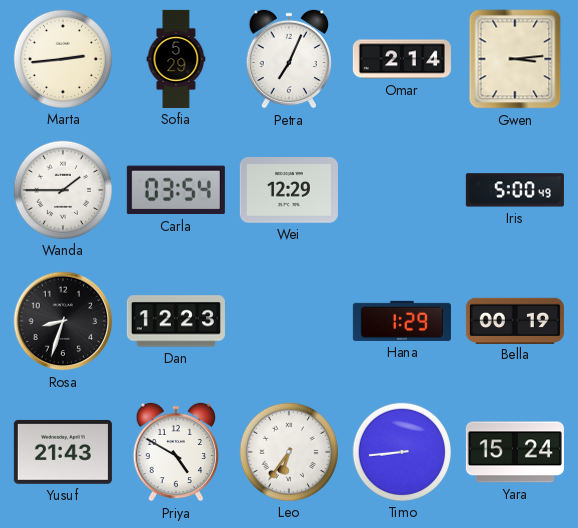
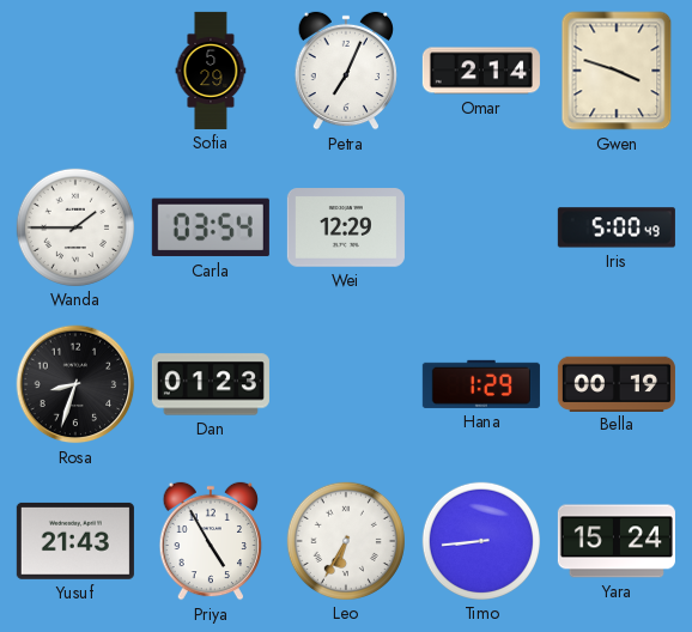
Marta: 2:44 -> none (63, 59)
Gwen: 3:14 -> 3:48 (617, 71)
Dan: 12:23 -> 01:23 (211, 384)
Priya: 4:50 -> 4:55 (211, 541)
Leo: 6:36 -> 6:35 (346, 541)
